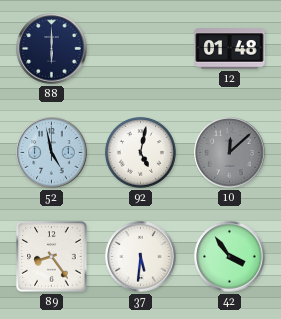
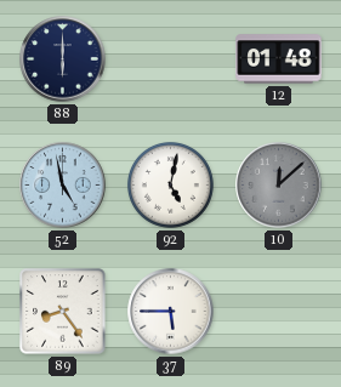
37: 5:31 -> 5:45 (171, 312)
42: 3:54 -> none (230, 257)
